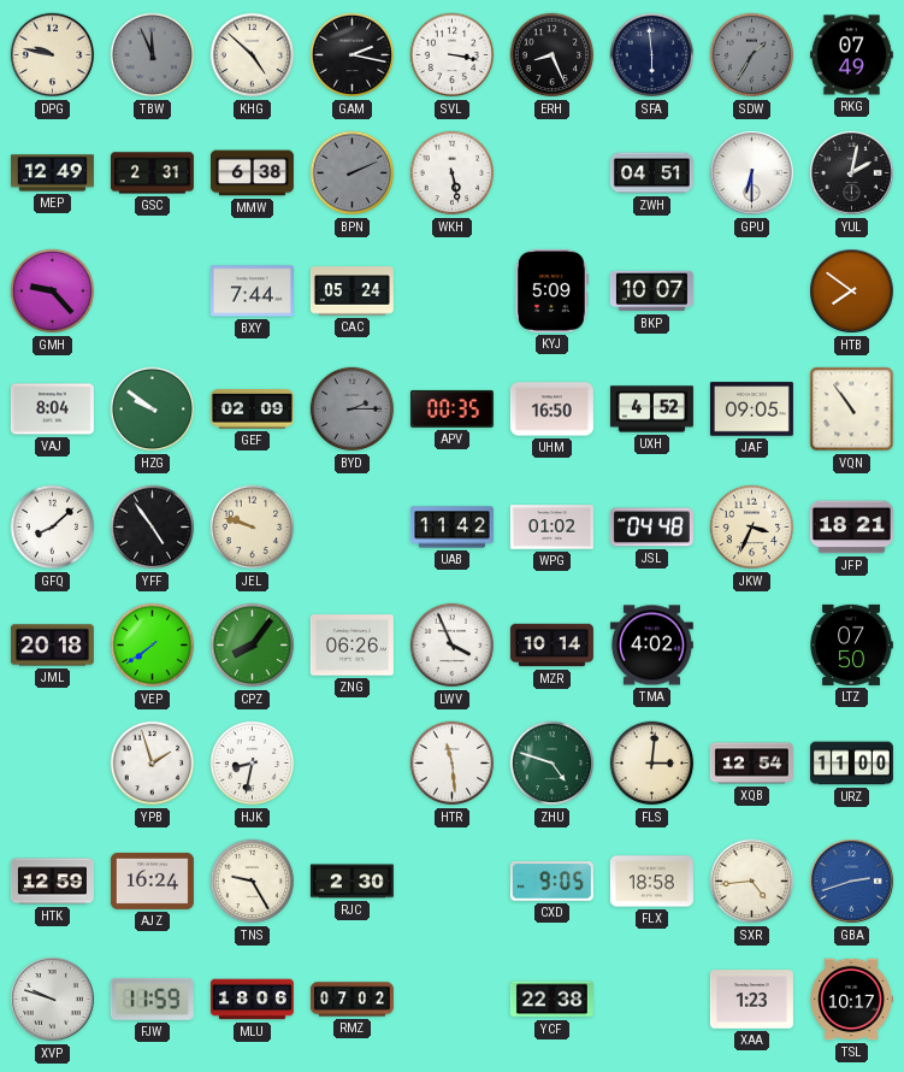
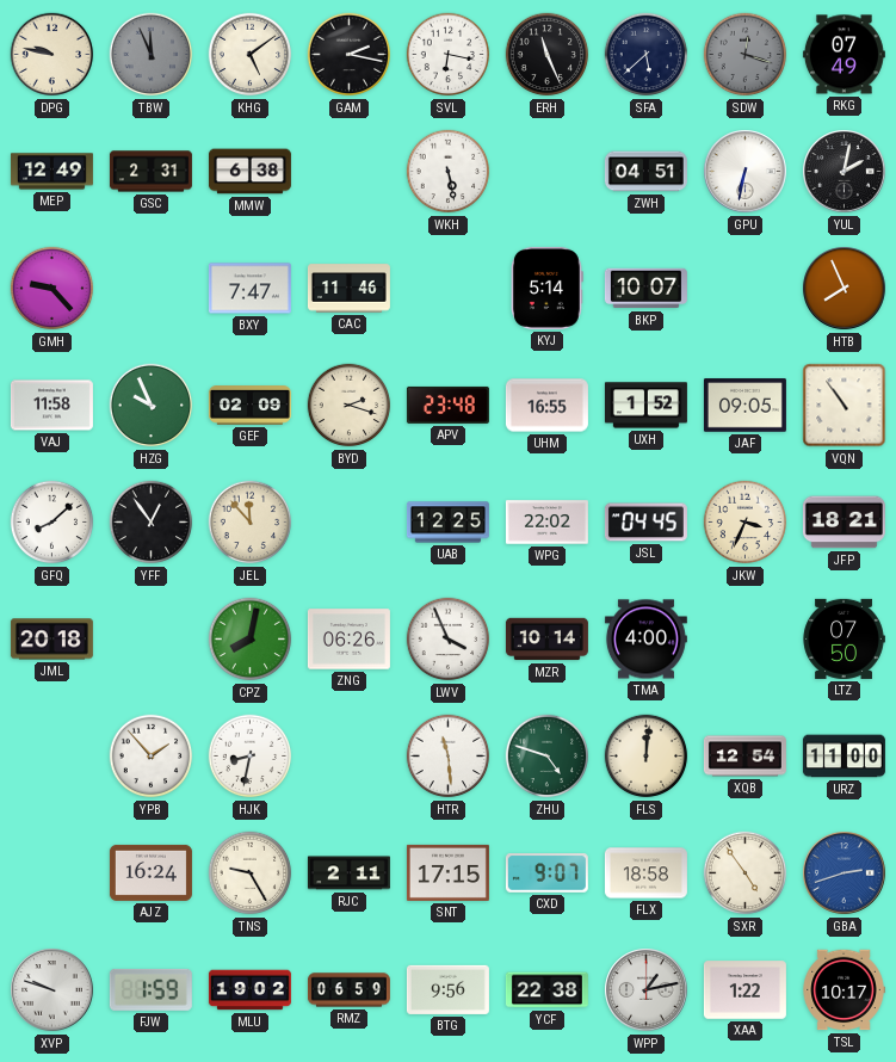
KHG: 4:52 -> 5:09 (251, 55)
SVL: 3:17 -> 6:17 (449, 55)
ERH: 8:26 -> 11:26 (548, 55)
SFA: 5:59 -> 5:38 (647, 55)
SDW: 1:35 -> 12:18 (746, 55)
BPN: 2:11 -> none (353, 173)
GPU: 6:30 -> 6:32 (746, 172)
BXY: 7:44 -> 7:47 (249, 289)
CAC: 05:24 -> 11:46 (348, 289)
KYJ: 5:09 -> 5:14 (548, 288)
HTB: 7:51 -> 7:56 (845, 289)
VAJ: 8:04 -> 11:58 (51, 406)
HZG: 9:51 -> 9:56 (152, 406)
BYD: 2:15 -> 2:18 (350, 406)
BYD dial: grey -> cream (350, 406)
APV: 00:35 -> 23:48 (447, 405)
UHM: 16:50 -> 16:55 (546, 406)
UXH: 4:52 -> 1:52 (645, 406)
YFF: 4:54 -> 12:54 (152, 523)
JEL: 9:48 -> 11:53 (251, 523)
UAB: 11:42 -> 12:25 (447, 523)
WPG: 01:02 -> 22:02 (546, 523)
JSL: 04:48 -> 04:45 (645, 523)
VEP: 7:39 -> none (153, 646)
CPZ: 8:06 -> 8:02 (251, 640)
TMA: 4:02 -> 4:00 (645, 640)
YPB: 1:57 -> 1:53 (152, 757)
FLS: 3:01 -> 12:01 (647, 757)
HTK: 12:59 -> none (52, 882)
RJC: 2:30 -> 2:11 (348, 873)
SNT: none -> 17:15 (447, 872)
CXD: 9:05 -> 9:07 (546, 873)
SXR: 4:44 -> 4:54 (746, 873)
FJW: 11:59 -> 1:59 (150, 989)
MLU: 18:06 -> 19:02 (249, 990)
RMZ: 07:02 -> 06:59 (348, 990)
BTG: none -> 9:56 (447, 989)
WPP: none -> 1:13 (647, 990)
XAA: 1:23 -> 1:22 (744, 990)
